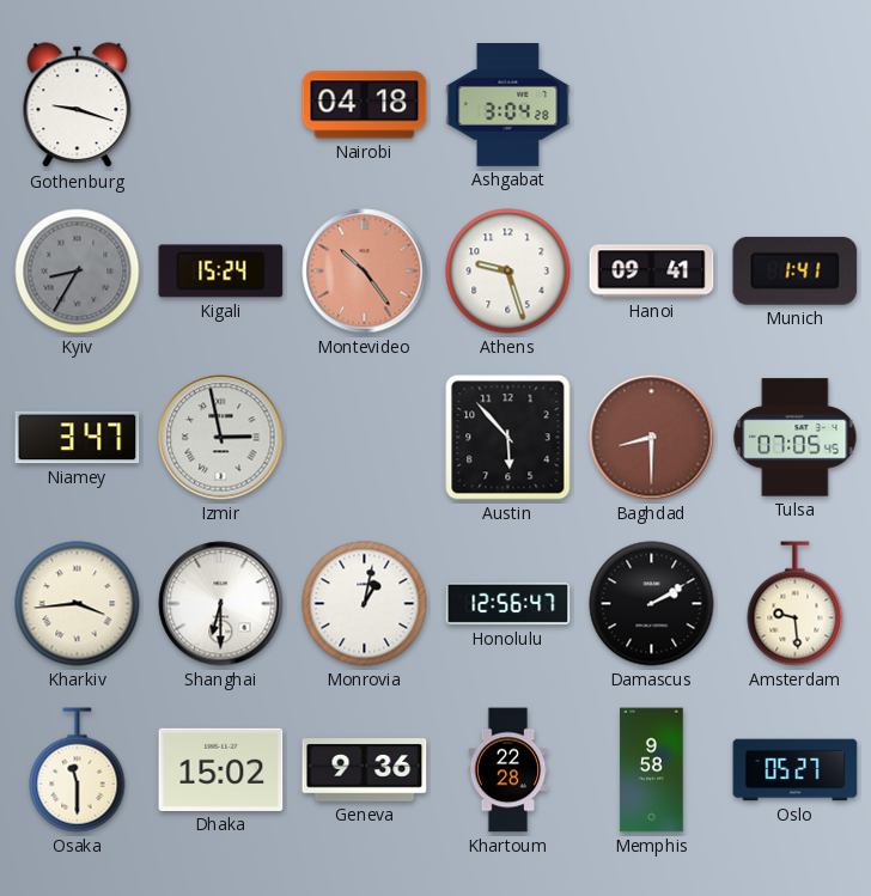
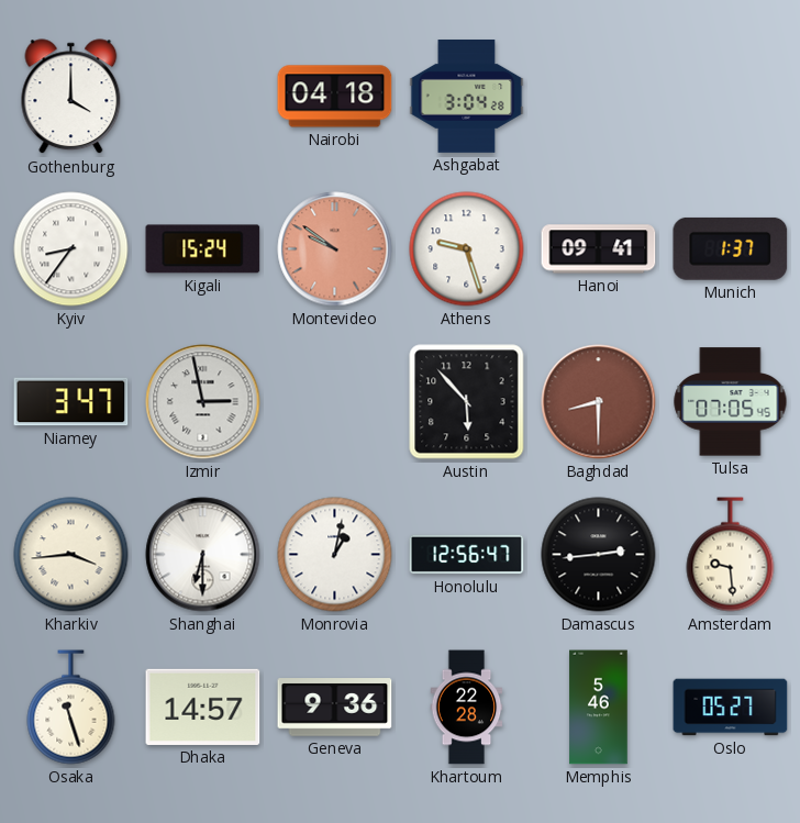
Gothenburg: 9:18 -> 4:00 (71, 97)
Kyiv: 8:35 -> 8:36 (71, 249)
Kyiv dial: grey -> white (71, 249)
Montevideo: 10:24 -> 9:51 (335, 249)
Munich: 1:41 -> 1:37 (731, 248)
Damascus: 2:10 -> 2:44 (599, 555)
Osaka: 11:30 -> 11:27 (71, 708)
Dhaka: 15:02 -> 14:57 (203, 707)
Memphis: 9:58 -> 5:46 (599, 708)
